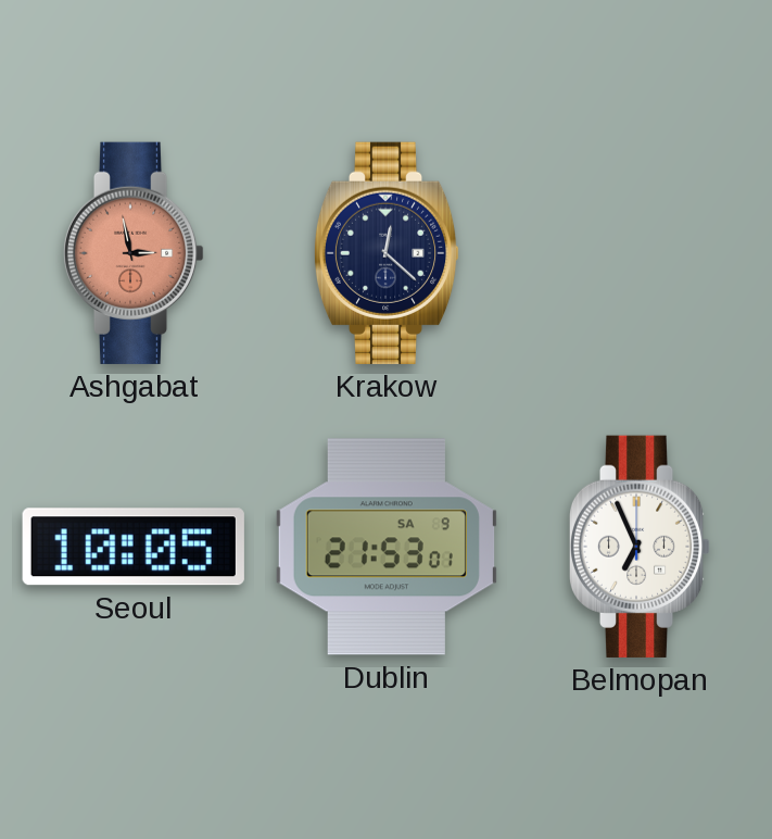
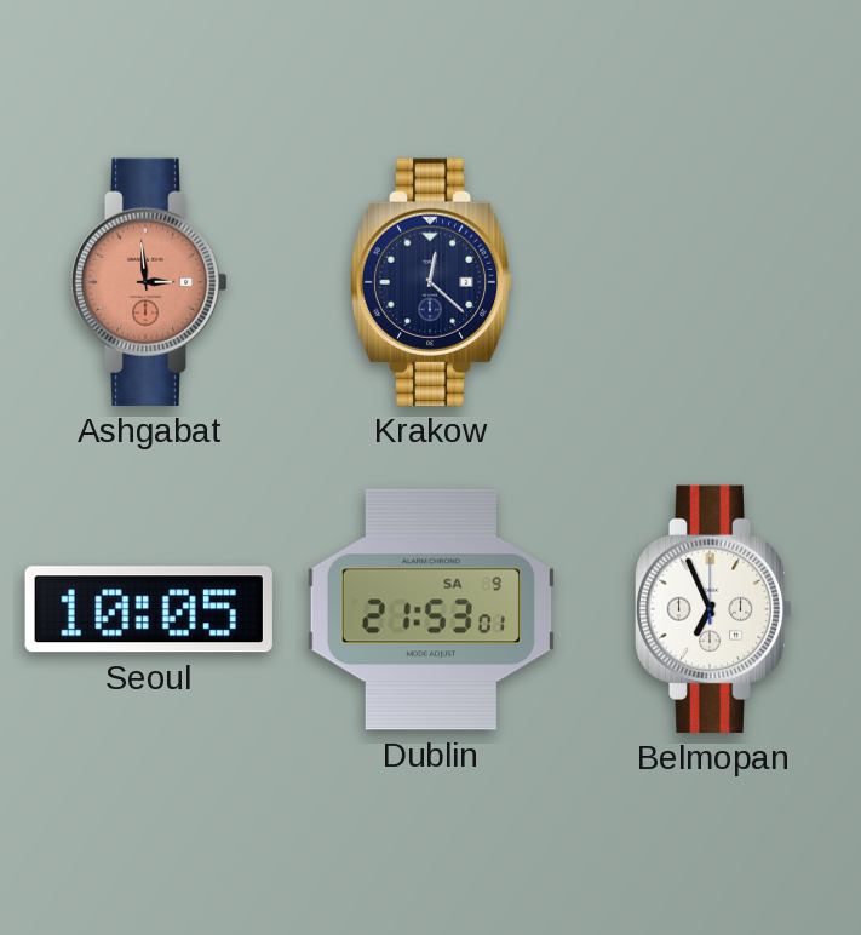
Ashgabat: 2:58 -> 2:59 (149, 282)
